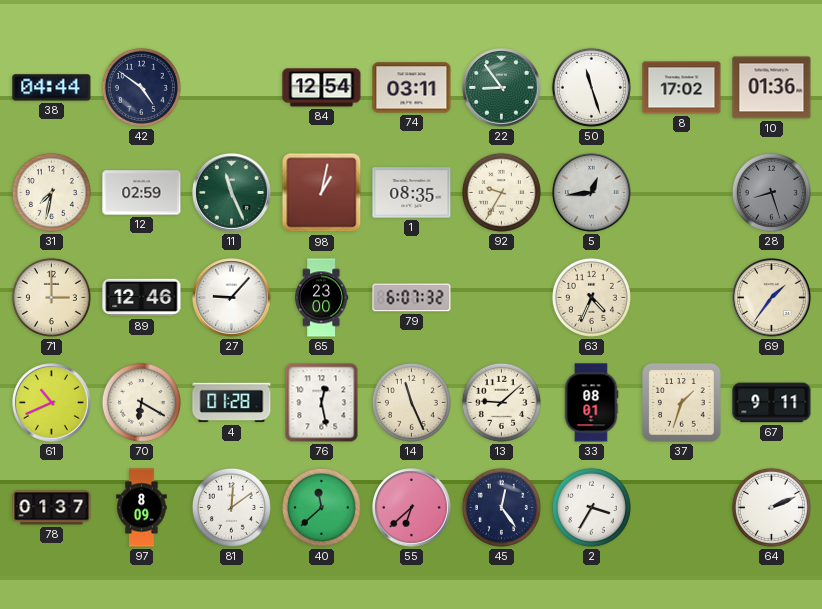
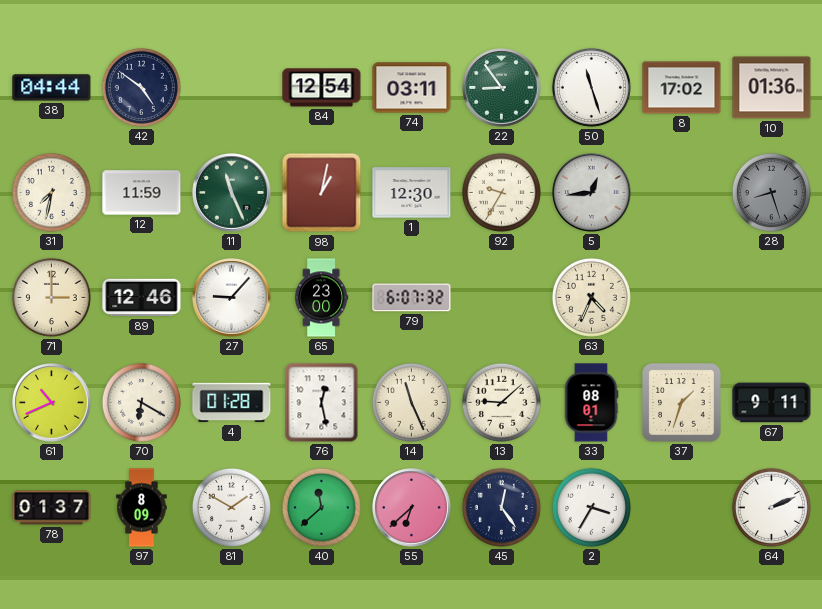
12: 02:59 -> 11:59 (142, 193)
1: 08:35 -> 12:30 (412, 193)
69: 1:36 -> none (772, 298)
81: 12:09 -> 1:50 (231, 507)
